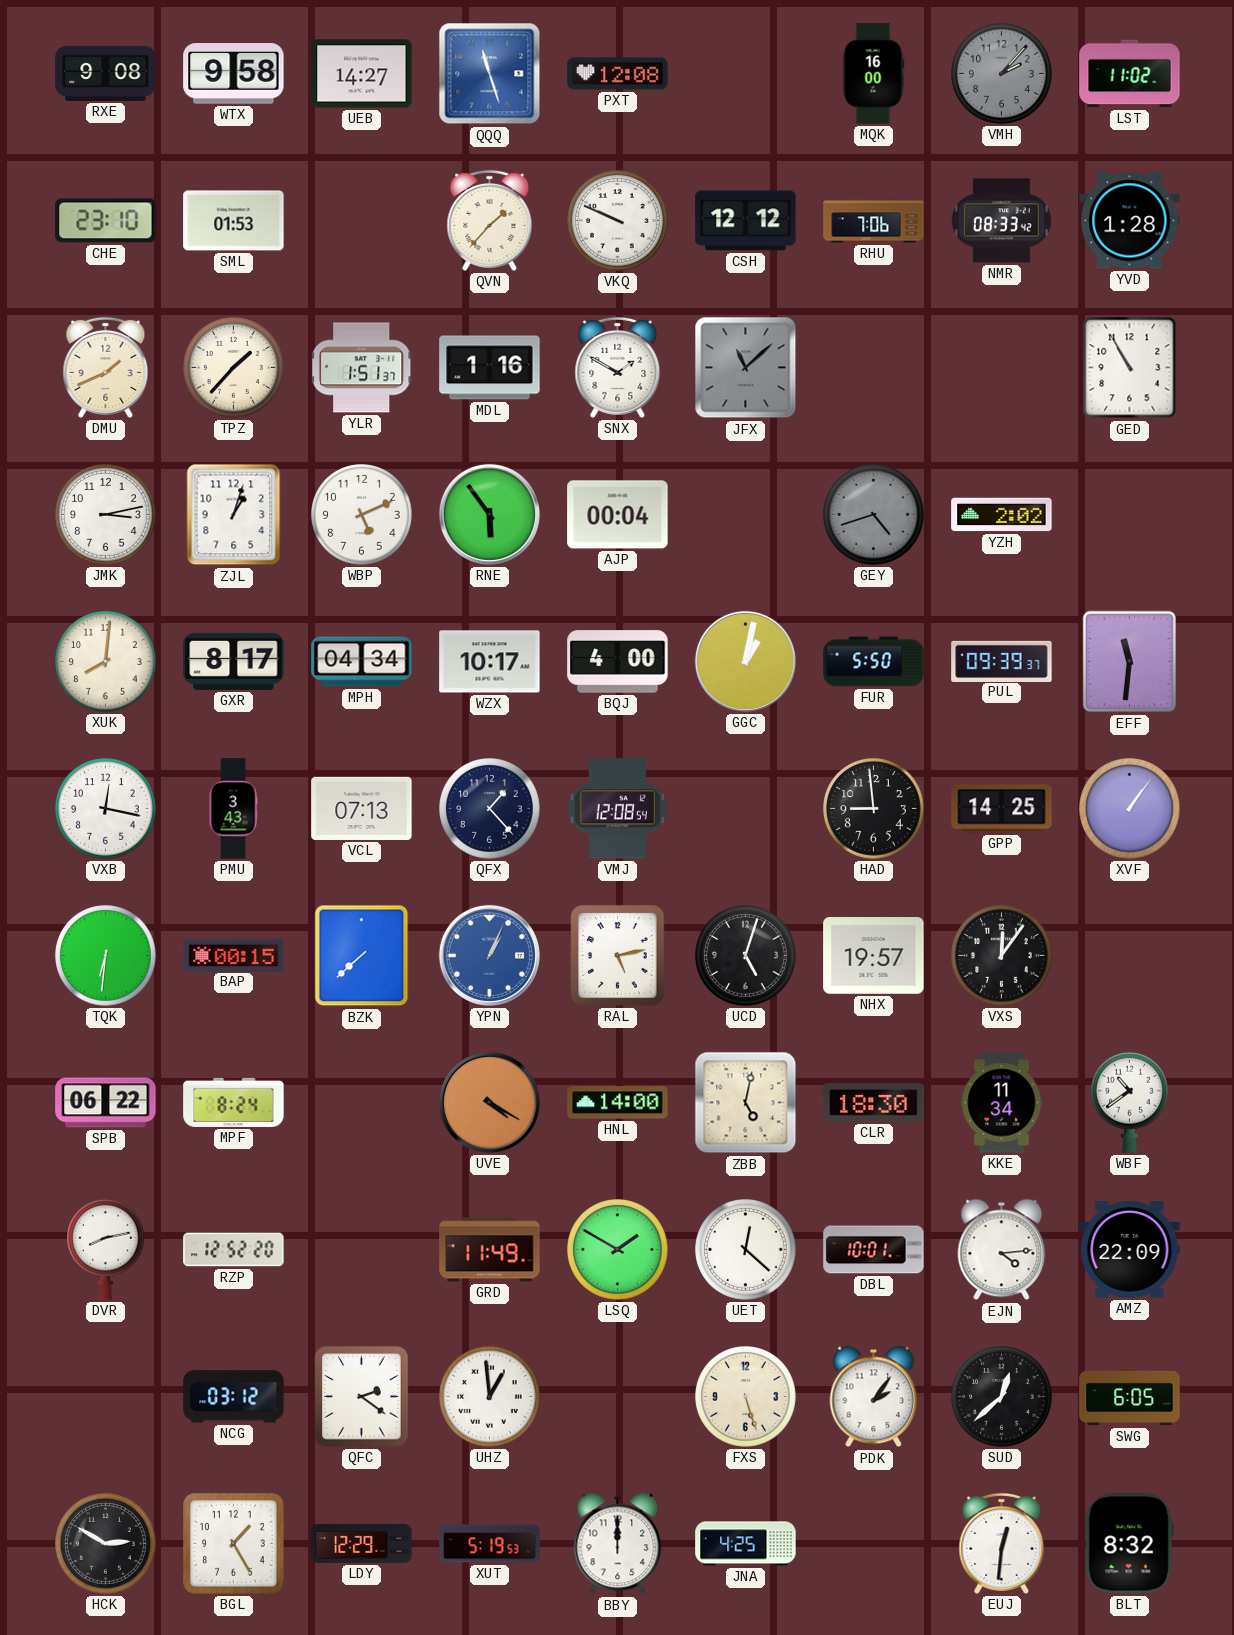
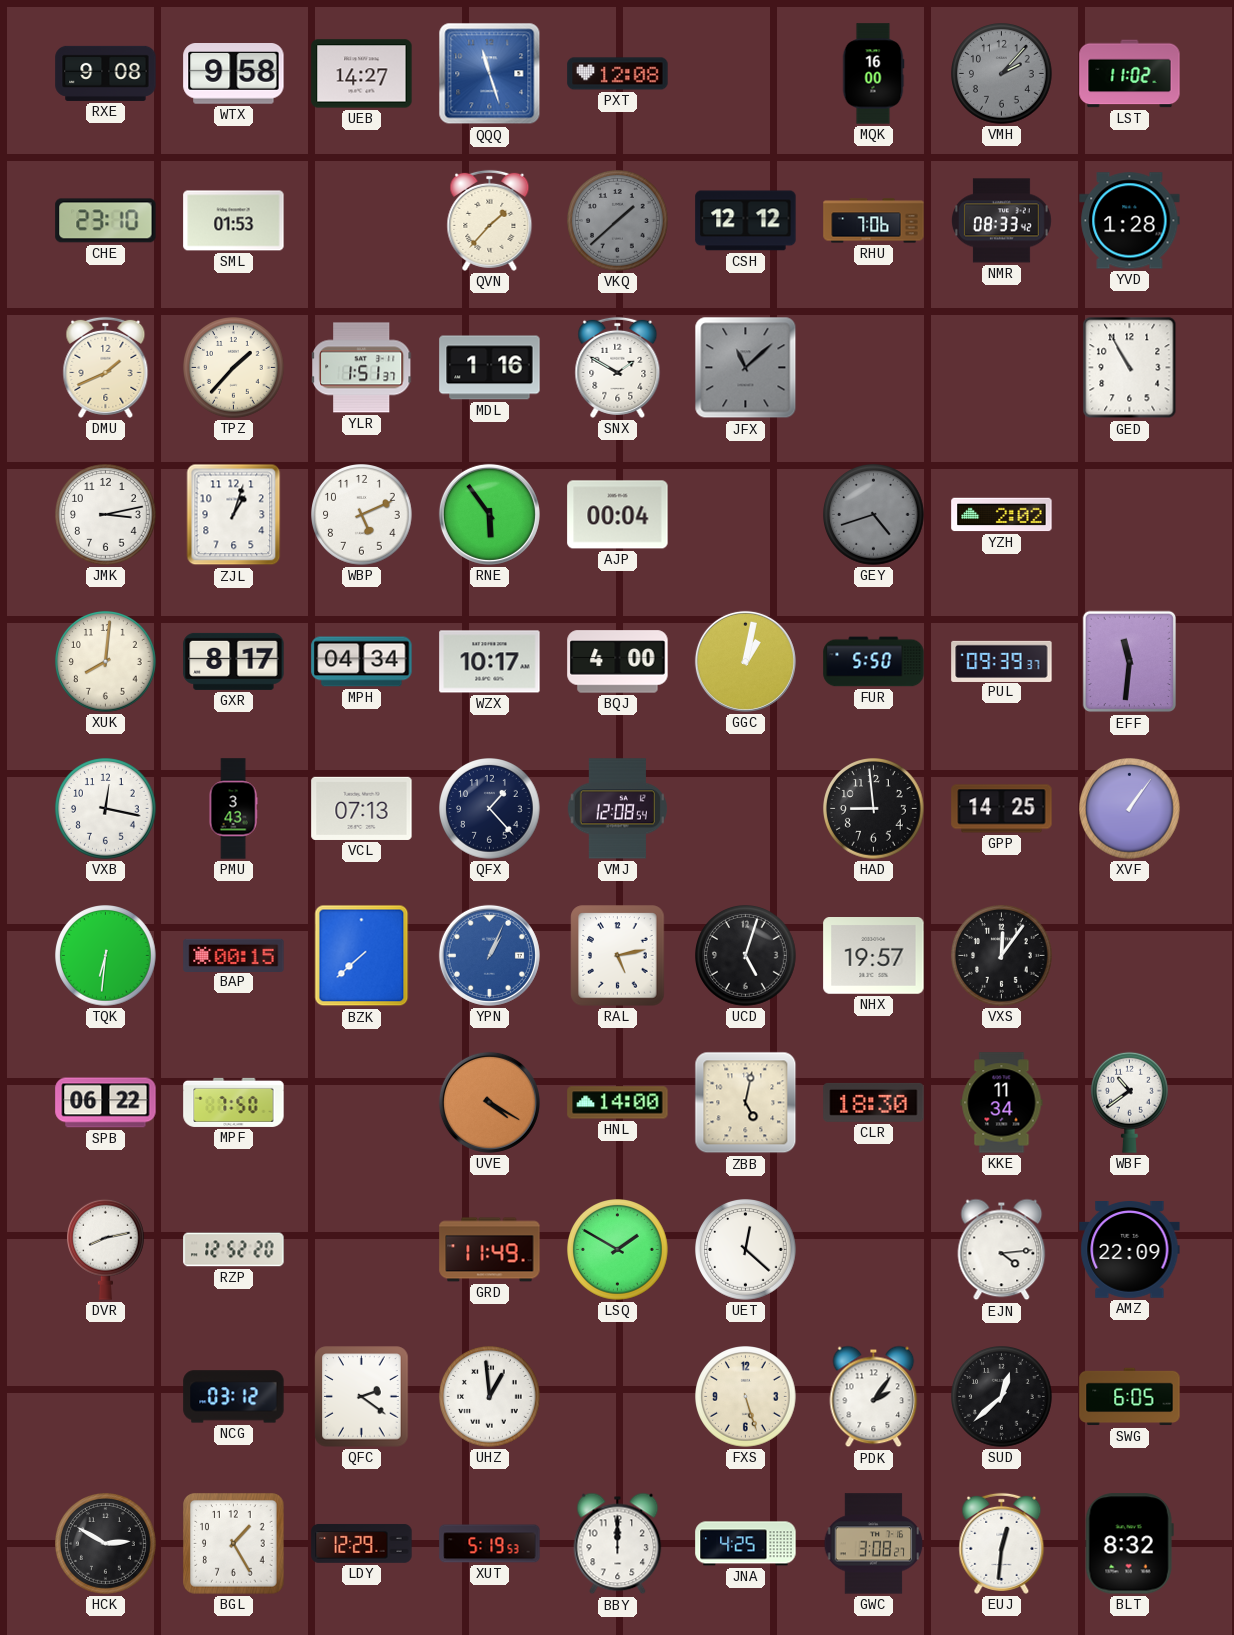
VKQ: 9:49 -> 1:38 (618, 221)
VKQ dial: white -> grey (618, 221)
MPF: 8:24 -> 7:50 (234, 1102)
DBL: 10:01 -> none (874, 1250)
GWC: none -> 3:08 (874, 1544)
